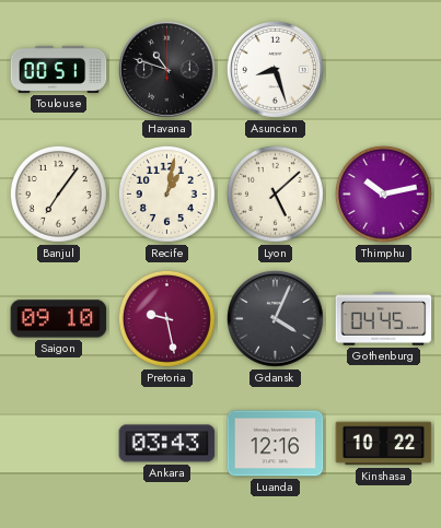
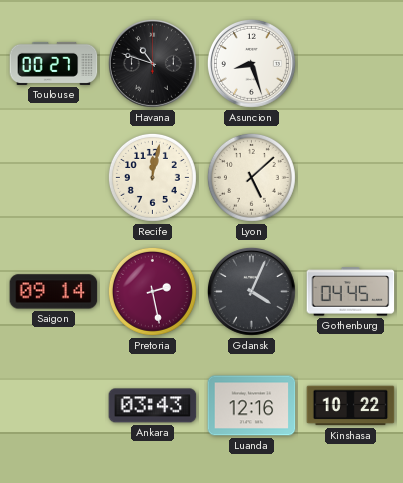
Toulouse: 00:51 -> 00:27 (54, 63)
Banjul: 7:06 -> none (58, 193)
Recife: 1:02 -> 12:02 (152, 177)
Thimphu: 10:13 -> none (383, 193)
Saigon: 09:10 -> 09:14 (54, 292)
Pretoria: 9:28 -> 2:28 (152, 291)
